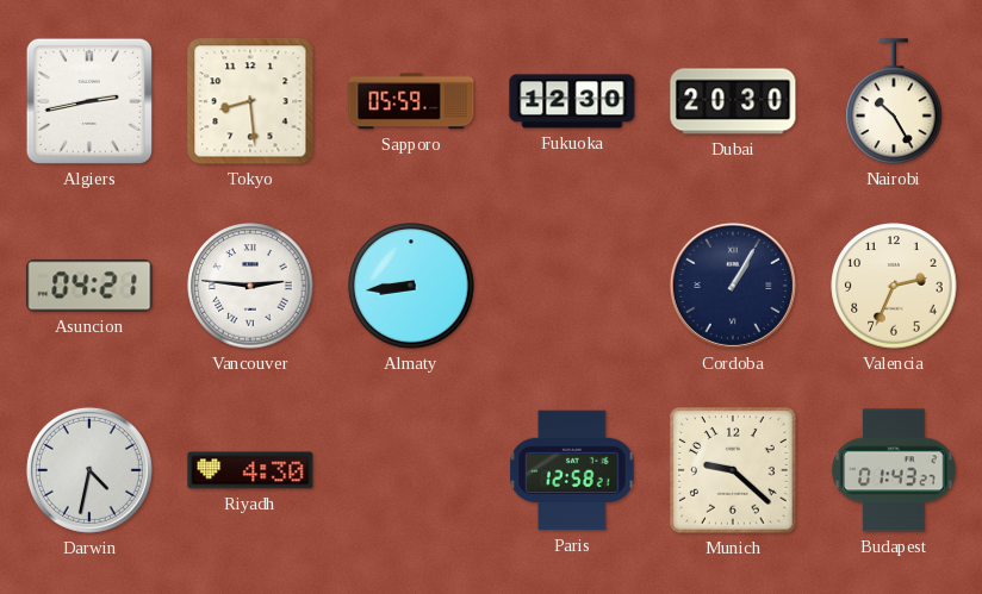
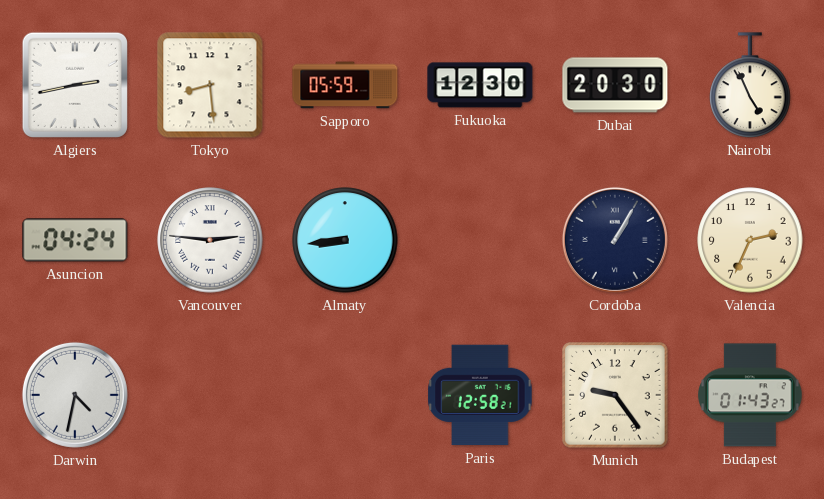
Nairobi: 10:25 -> 4:56 (750, 85)
Asuncion: 04:21 -> 04:24 (75, 240)
Riyadh: 4:30 -> none (250, 470)
Munich: 9:22 -> 9:24 (615, 395)
